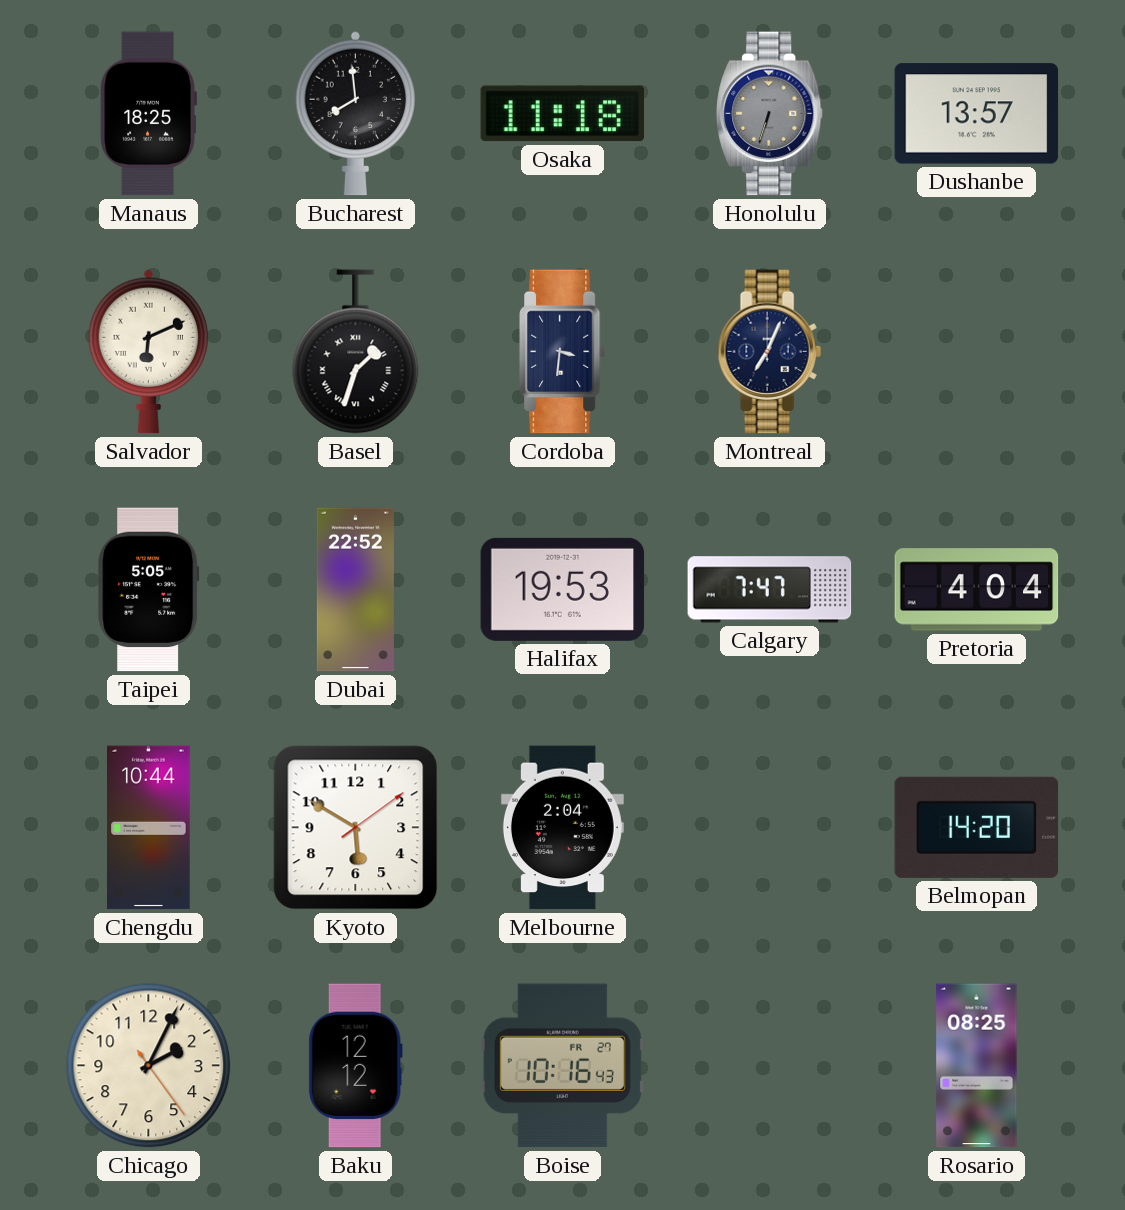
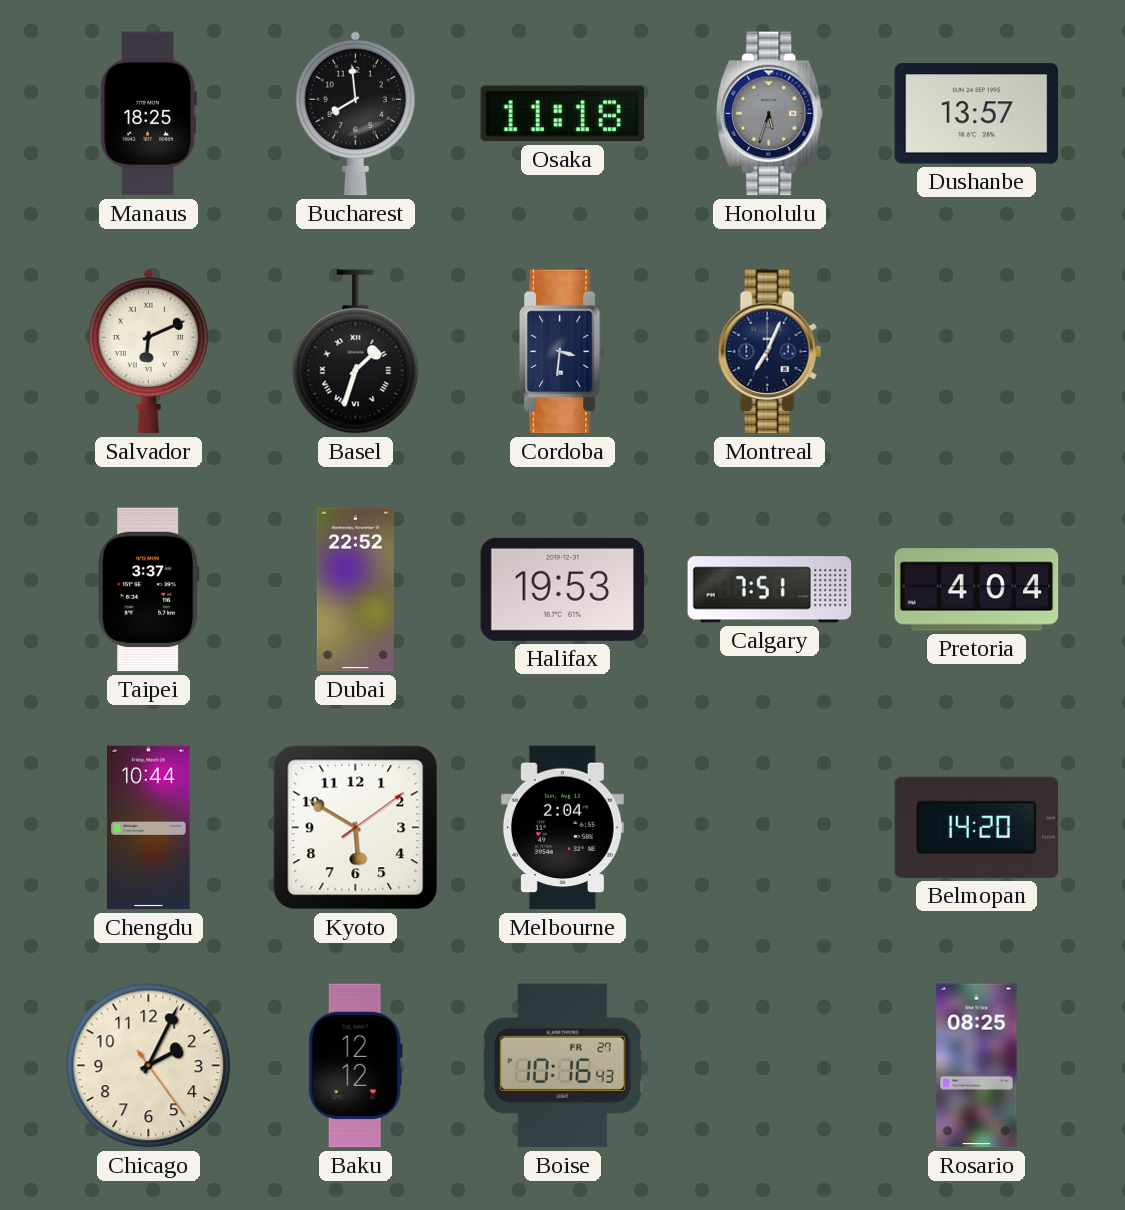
Honolulu: 6:33 -> 5:33 (770, 114)
Taipei: 5:05 -> 3:37 (149, 590)
Calgary: 7:47 -> 7:51 (770, 590)
